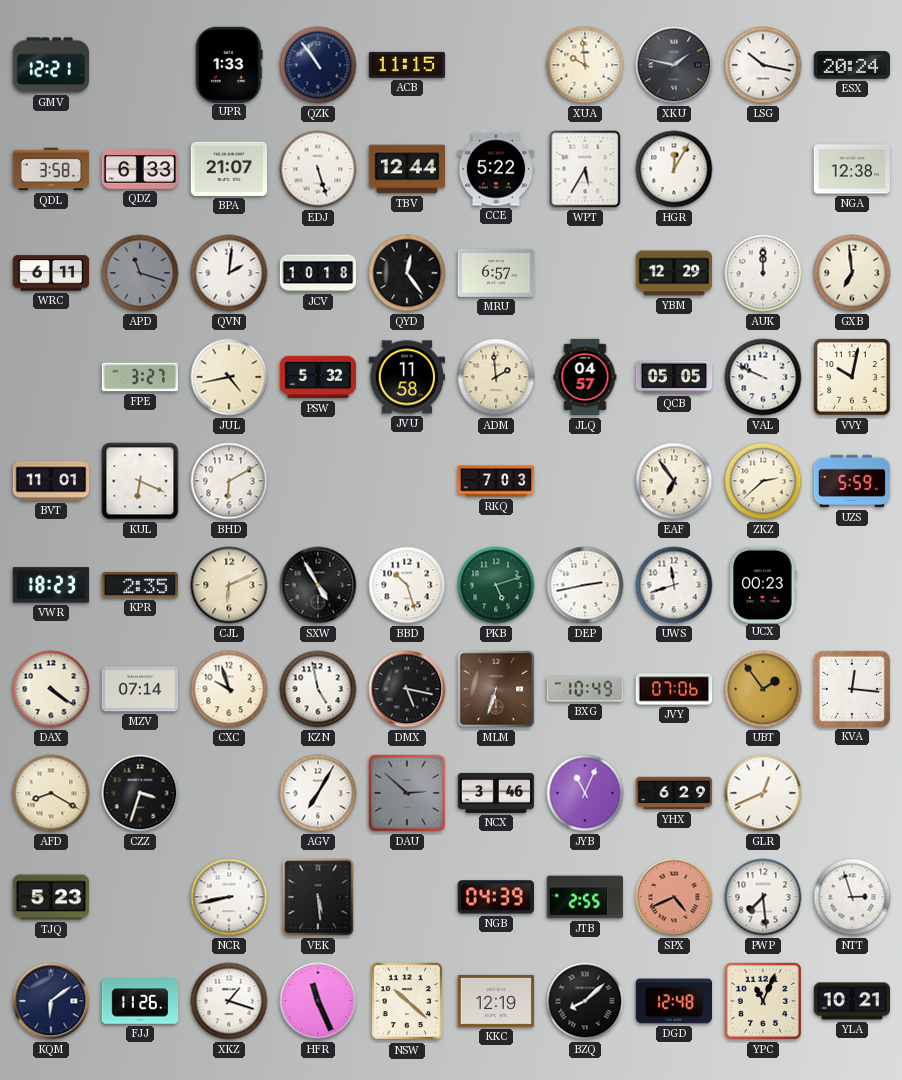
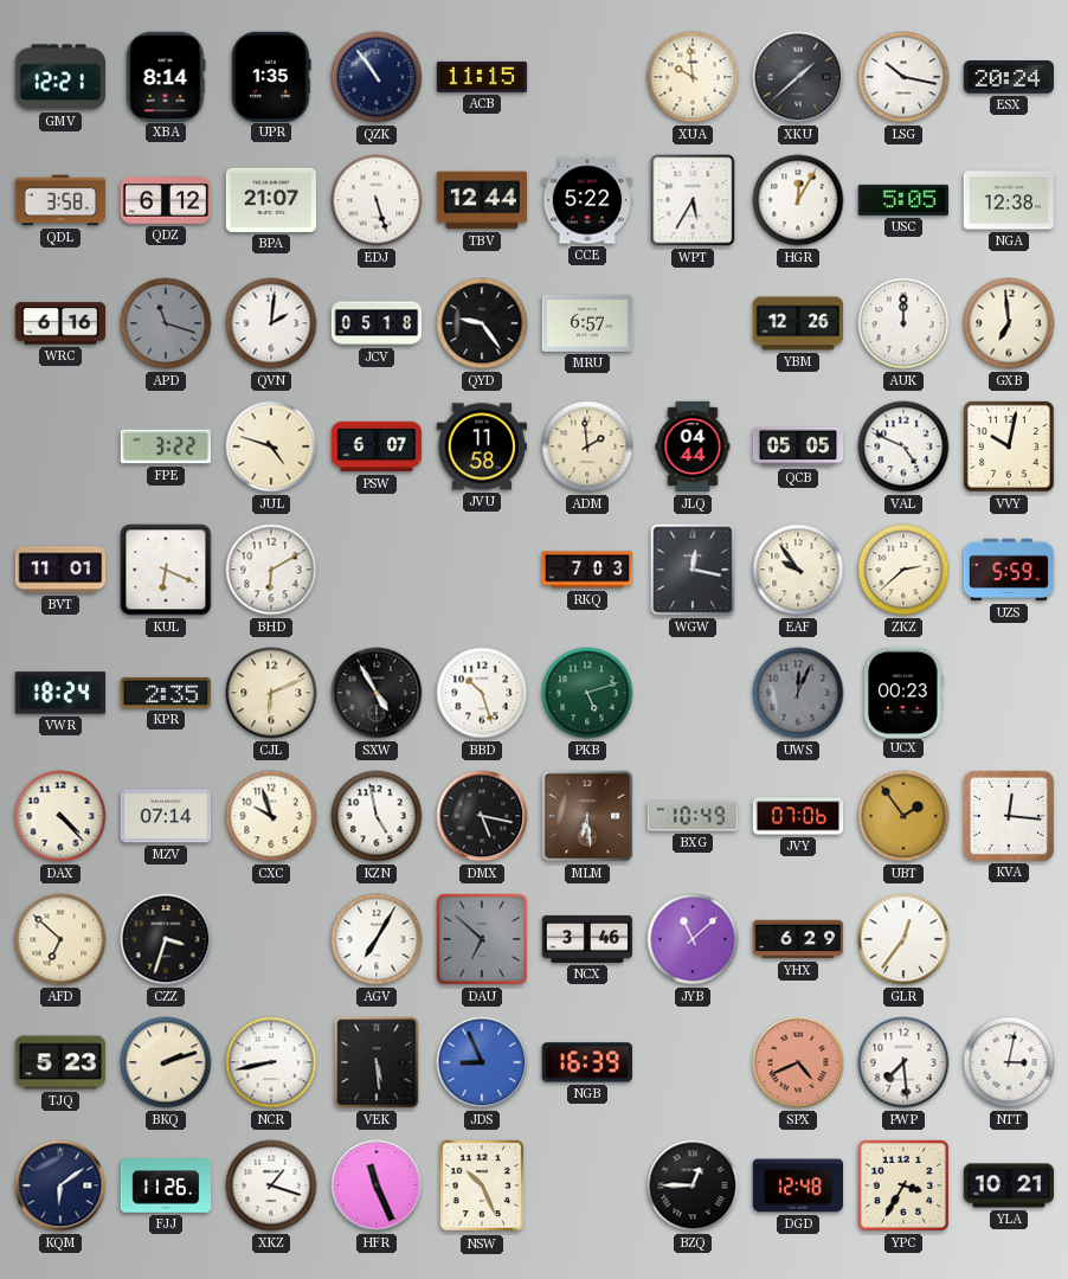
XBA: none -> 8:14 (166, 76)
UPR: 1:33 -> 1:35 (271, 76)
XKU: 1:47 -> 1:38 (798, 77)
QDZ: 6:33 -> 6:12 (166, 200)
USC: none -> 5:05 (902, 200)
WRC: 6:11 -> 6:16 (60, 323)
JCV: 10:18 -> 05:18 (377, 323)
QYD: 12:24 -> 9:24 (482, 323)
YBM: 12:29 -> 12:26 (798, 323)
FPE: 3:27 -> 3:22 (166, 446)
JUL: 4:43 -> 4:48 (271, 446)
PSW: 5:32 -> 6:07 (377, 446)
JLQ: 04:57 -> 04:44 (693, 446)
VAL: 9:49 -> 4:49 (903, 446)
WGW: none -> 12:17 (693, 570)
EAF: 6:54 -> 9:54 (798, 570)
VWR: 18:23 -> 18:24 (59, 693)
DEP: 2:43 -> none (585, 585)
UWS: 11:42 -> 12:04 (798, 693)
UWS dial: white -> grey (798, 693)
DAX: 4:21 -> 4:23 (60, 816)
MLM: 6:33 -> 6:29 (587, 816)
AFD: 8:20 -> 6:52 (60, 939)
DAU: 2:52 -> 6:52 (482, 939)
JYB: 11:04 -> 11:08 (693, 939)
GLR: 12:41 -> 12:36 (903, 939)
BKQ: none -> 2:12 (166, 1062)
JDS: none -> 8:56 (482, 1062)
NGB: 04:39 -> 16:39 (587, 1062)
JTB: 2:55 -> none (585, 897)
NTT: 2:57 -> 3:02 (1009, 1062)
NSW: 10:22 -> 10:26 (481, 1185)
KKC: 12:19 -> none (495, 1001)
BZQ: 8:08 -> 12:45 (693, 1185)
YPC: 11:04 -> 3:35 (903, 1185)
